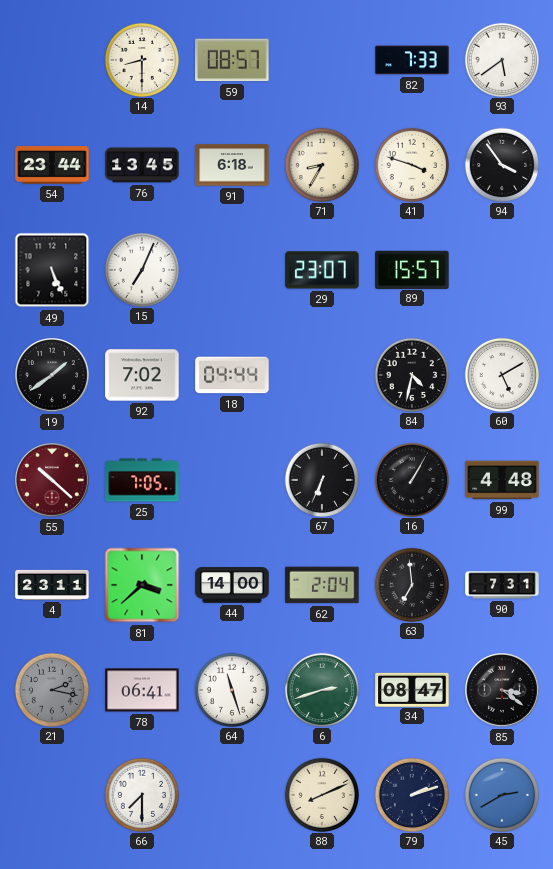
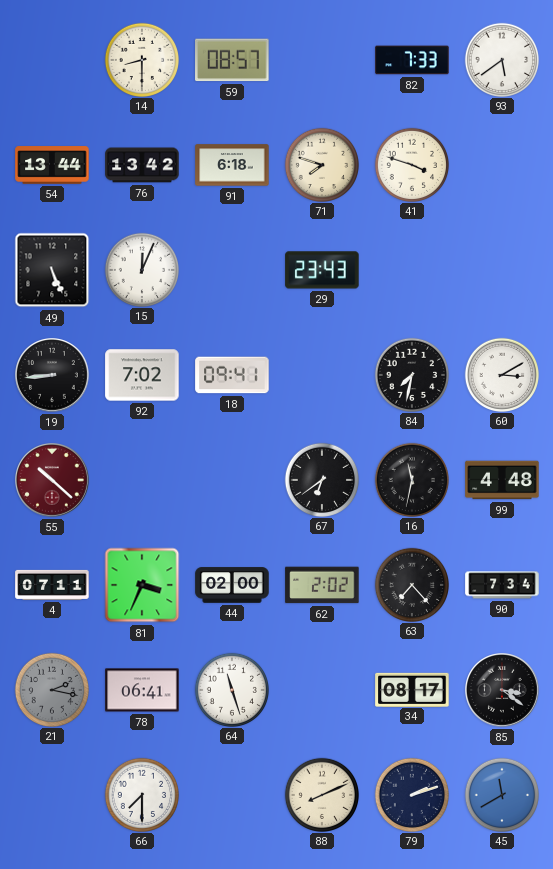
54: 23:44 -> 13:44 (52, 165)
76: 13:45 -> 13:42 (142, 165)
71: 8:35 -> 7:48 (321, 164)
94: 3:54 -> none (501, 164)
15: 7:04 -> 12:04 (141, 269)
29: 23:07 -> 23:43 (322, 270)
89: 15:57 -> none (412, 269)
19: 1:39 -> 8:44 (53, 376)
18: 04:44 -> 09:41 (232, 375)
84: 4:32 -> 7:32 (411, 374)
60: 5:10 -> 3:10 (501, 374)
25: 7:05 -> none (142, 480)
67: 6:34 -> 6:39 (321, 479)
16: 1:05 -> 11:32 (411, 479)
4: 23:11 -> 07:11 (52, 585)
81: 3:38 -> 3:34 (142, 585)
44: 14:00 -> 02:00 (232, 585)
62: 2:04 -> 2:02 (322, 585)
63: 6:59 -> 7:23 (411, 584)
90: 7:31 -> 7:34 (502, 585)
6: 2:42 -> none (321, 689)
34: 08:47 -> 08:17 (412, 689)
45: 2:40 -> 11:40 (501, 794)
